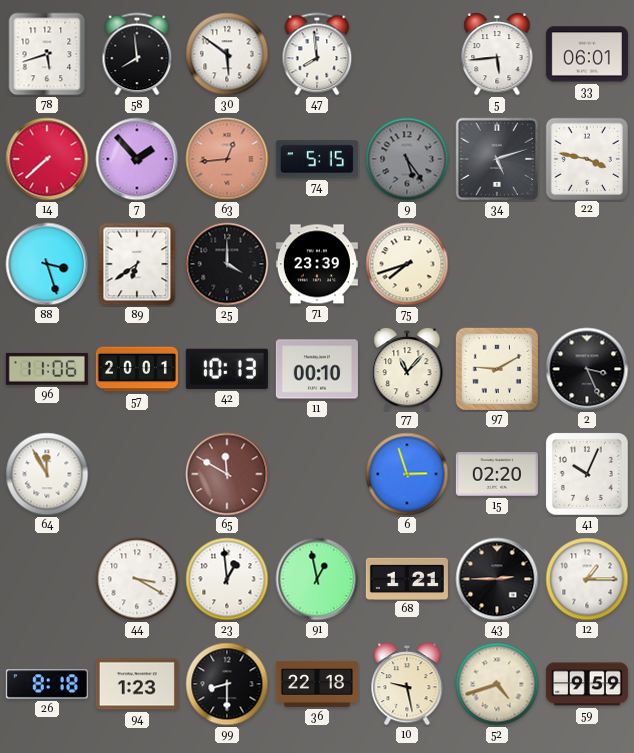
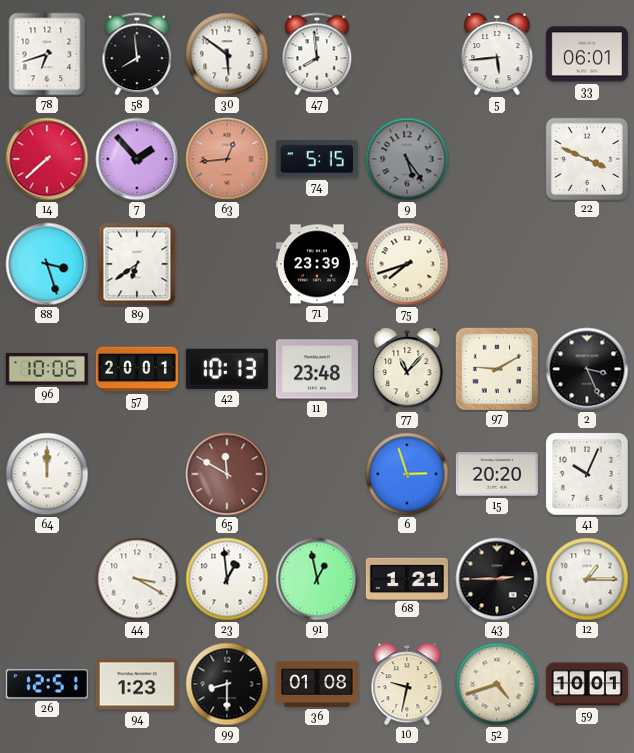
78: 5:42 -> 6:42 (47, 54)
34: 5:12 -> none (497, 159)
22: 3:47 -> 3:49 (586, 158)
25: 4:00 -> none (227, 264)
96: 11:06 -> 10:06 (47, 369)
11: 00:10 -> 23:48 (317, 369)
64: 11:55 -> 12:00 (47, 474)
15: 02:20 -> 20:20 (497, 474)
26: 8:18 -> 12:51 (47, 684)
36: 22:18 -> 01:08 (317, 684)
10: 9:28 -> 9:32 (407, 684)
59: 9:59 -> 10:01 (587, 684)
